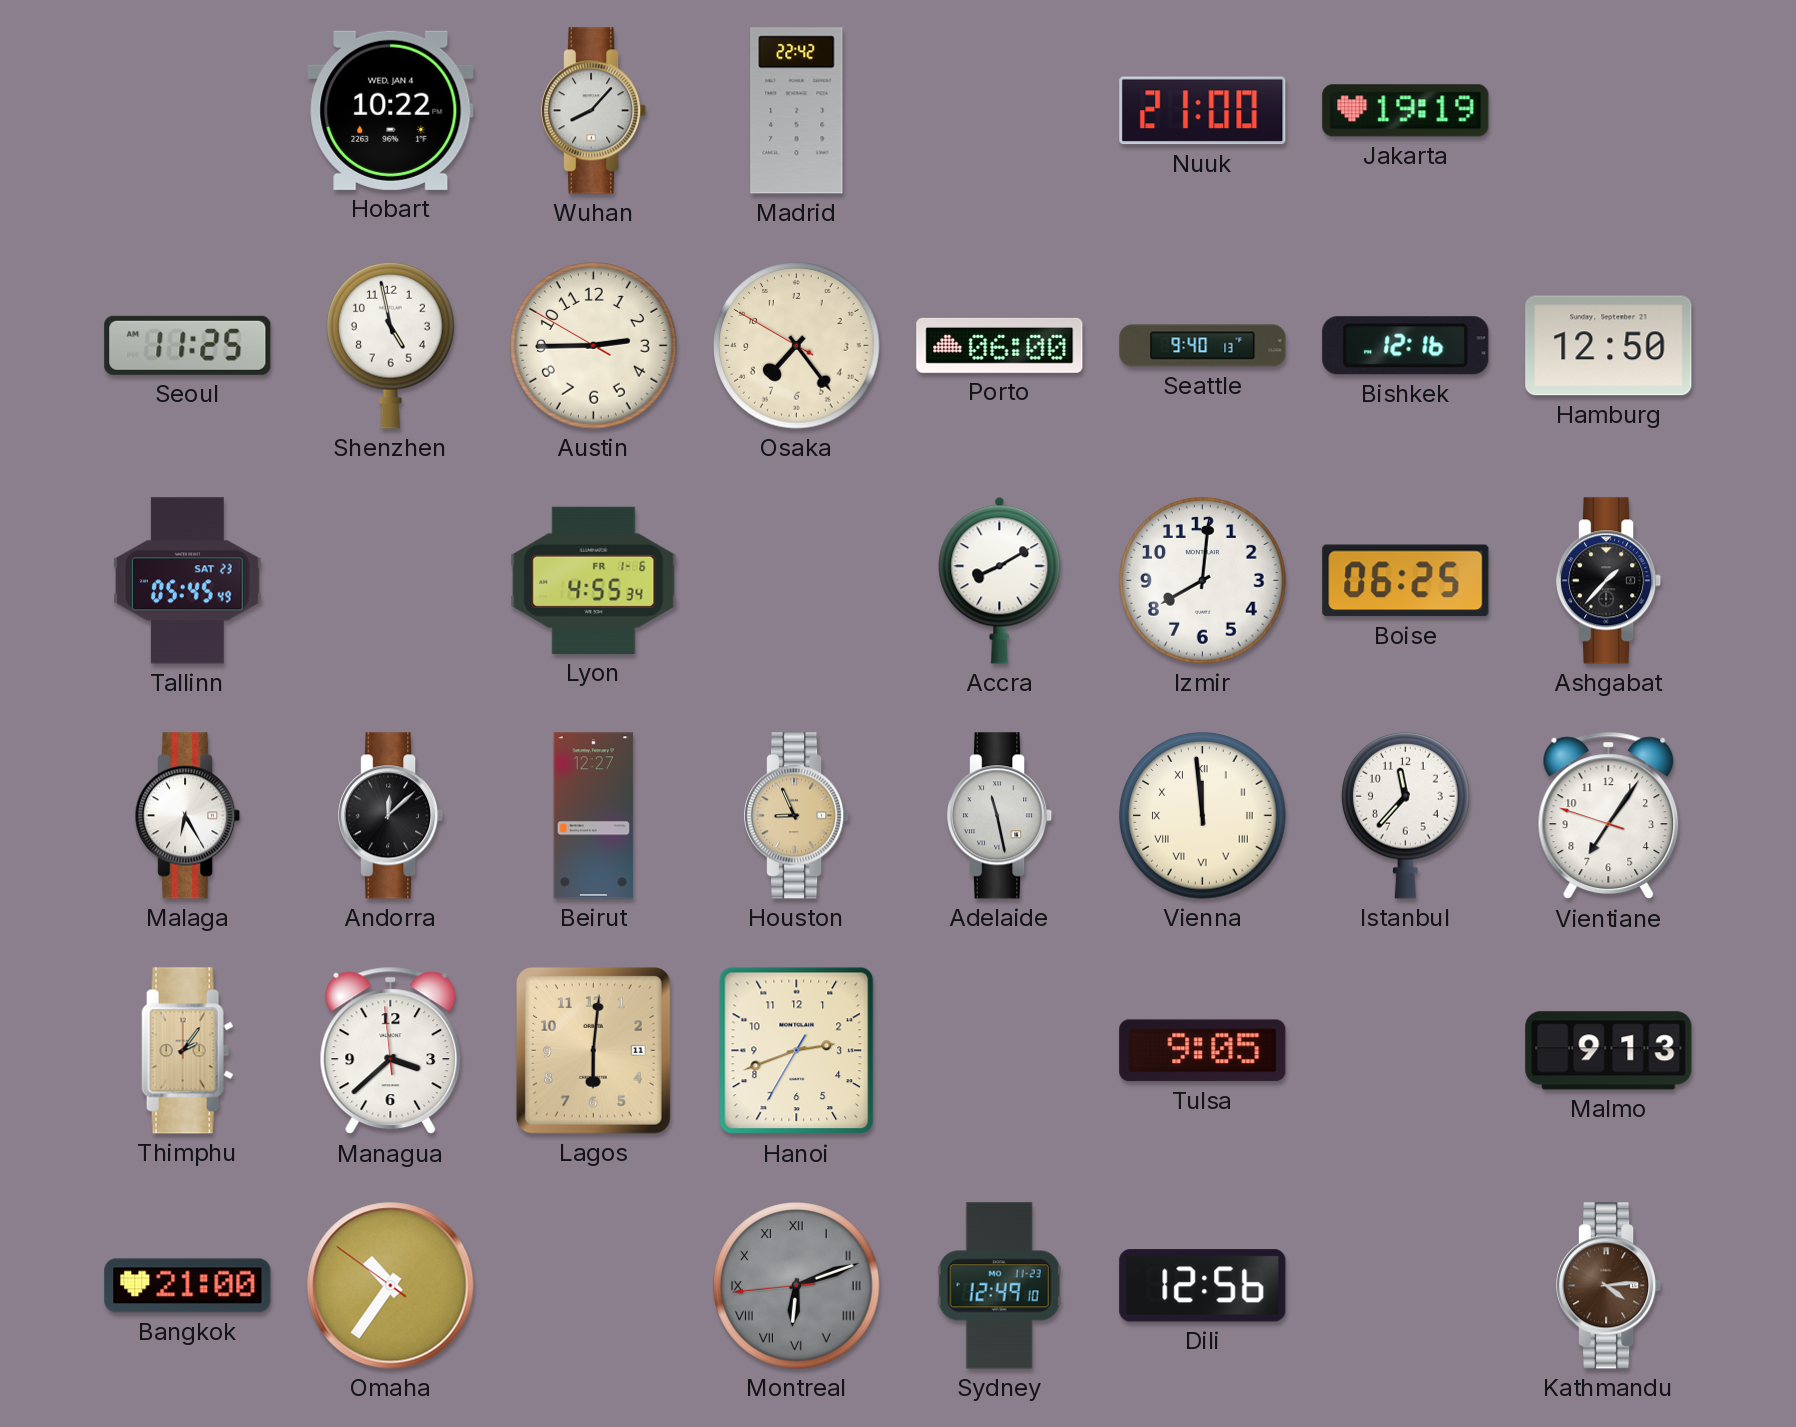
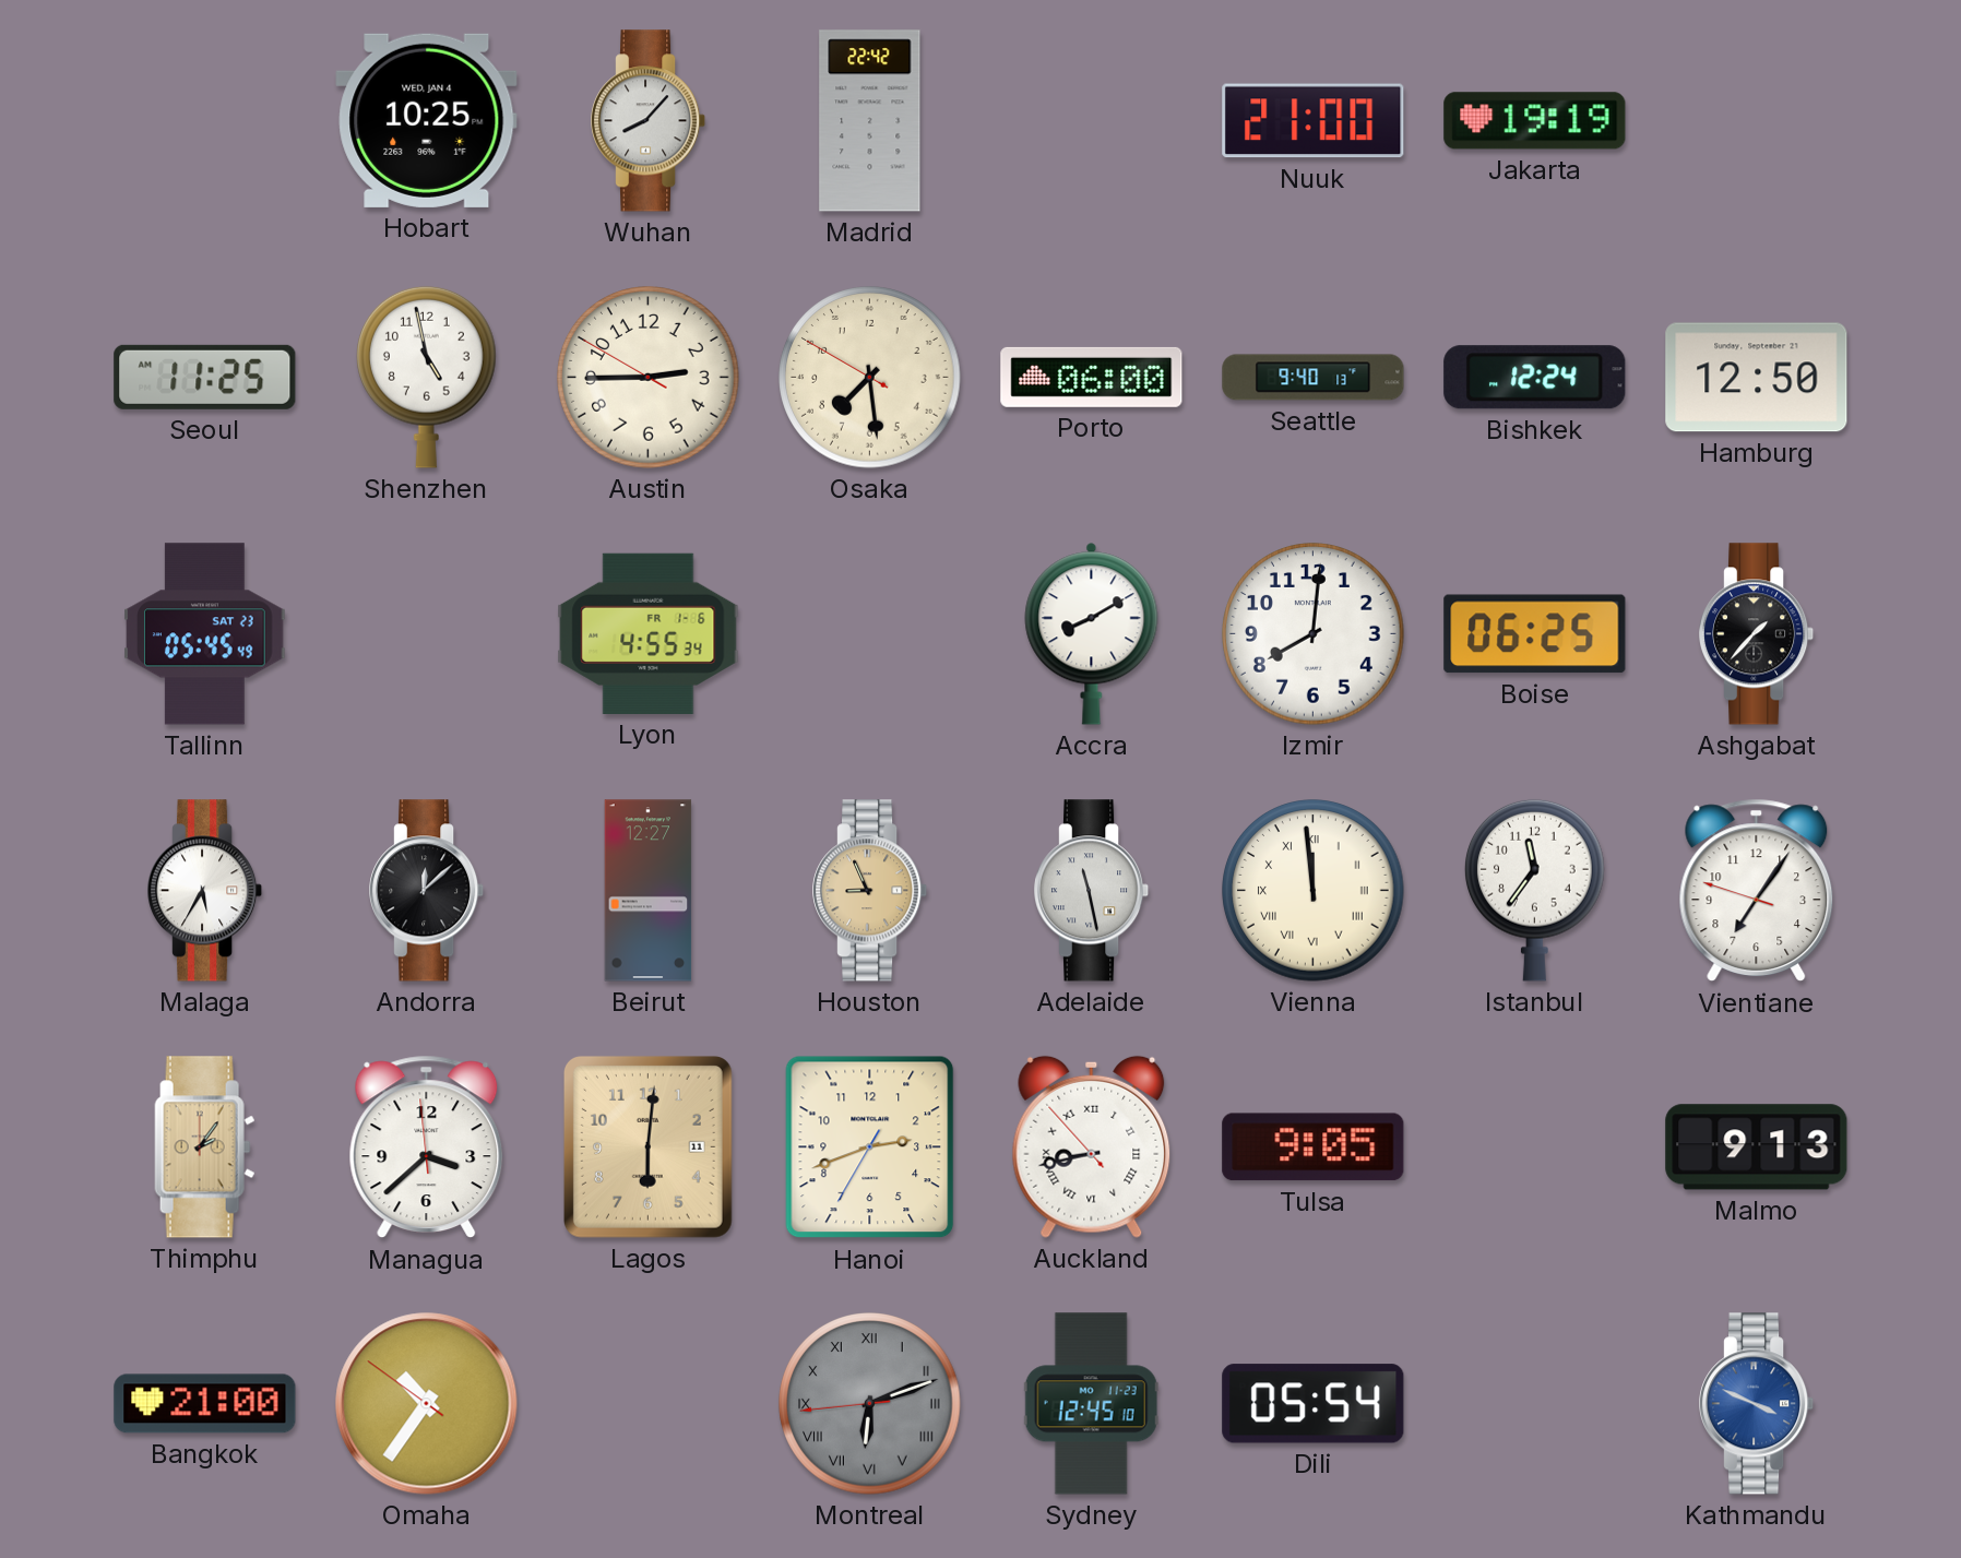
Hobart: 10:22 -> 10:25 (427, 120)
Osaka: 7:23 -> 7:28 (870, 378)
Bishkek: 12:16 -> 12:24 (1535, 378)
Malaga: 6:25 -> 5:35 (206, 891)
Istanbul: 11:37 -> 11:36 (1535, 890)
Auckland: none -> 8:42 (1092, 1146)
Sydney: 12:49 -> 12:45 (1091, 1404)
Dili: 12:56 -> 05:54 (1314, 1404)
Kathmandu: 4:14 -> 3:49 (1758, 1404)
Kathmandu dial: brown -> blue (1758, 1404)
